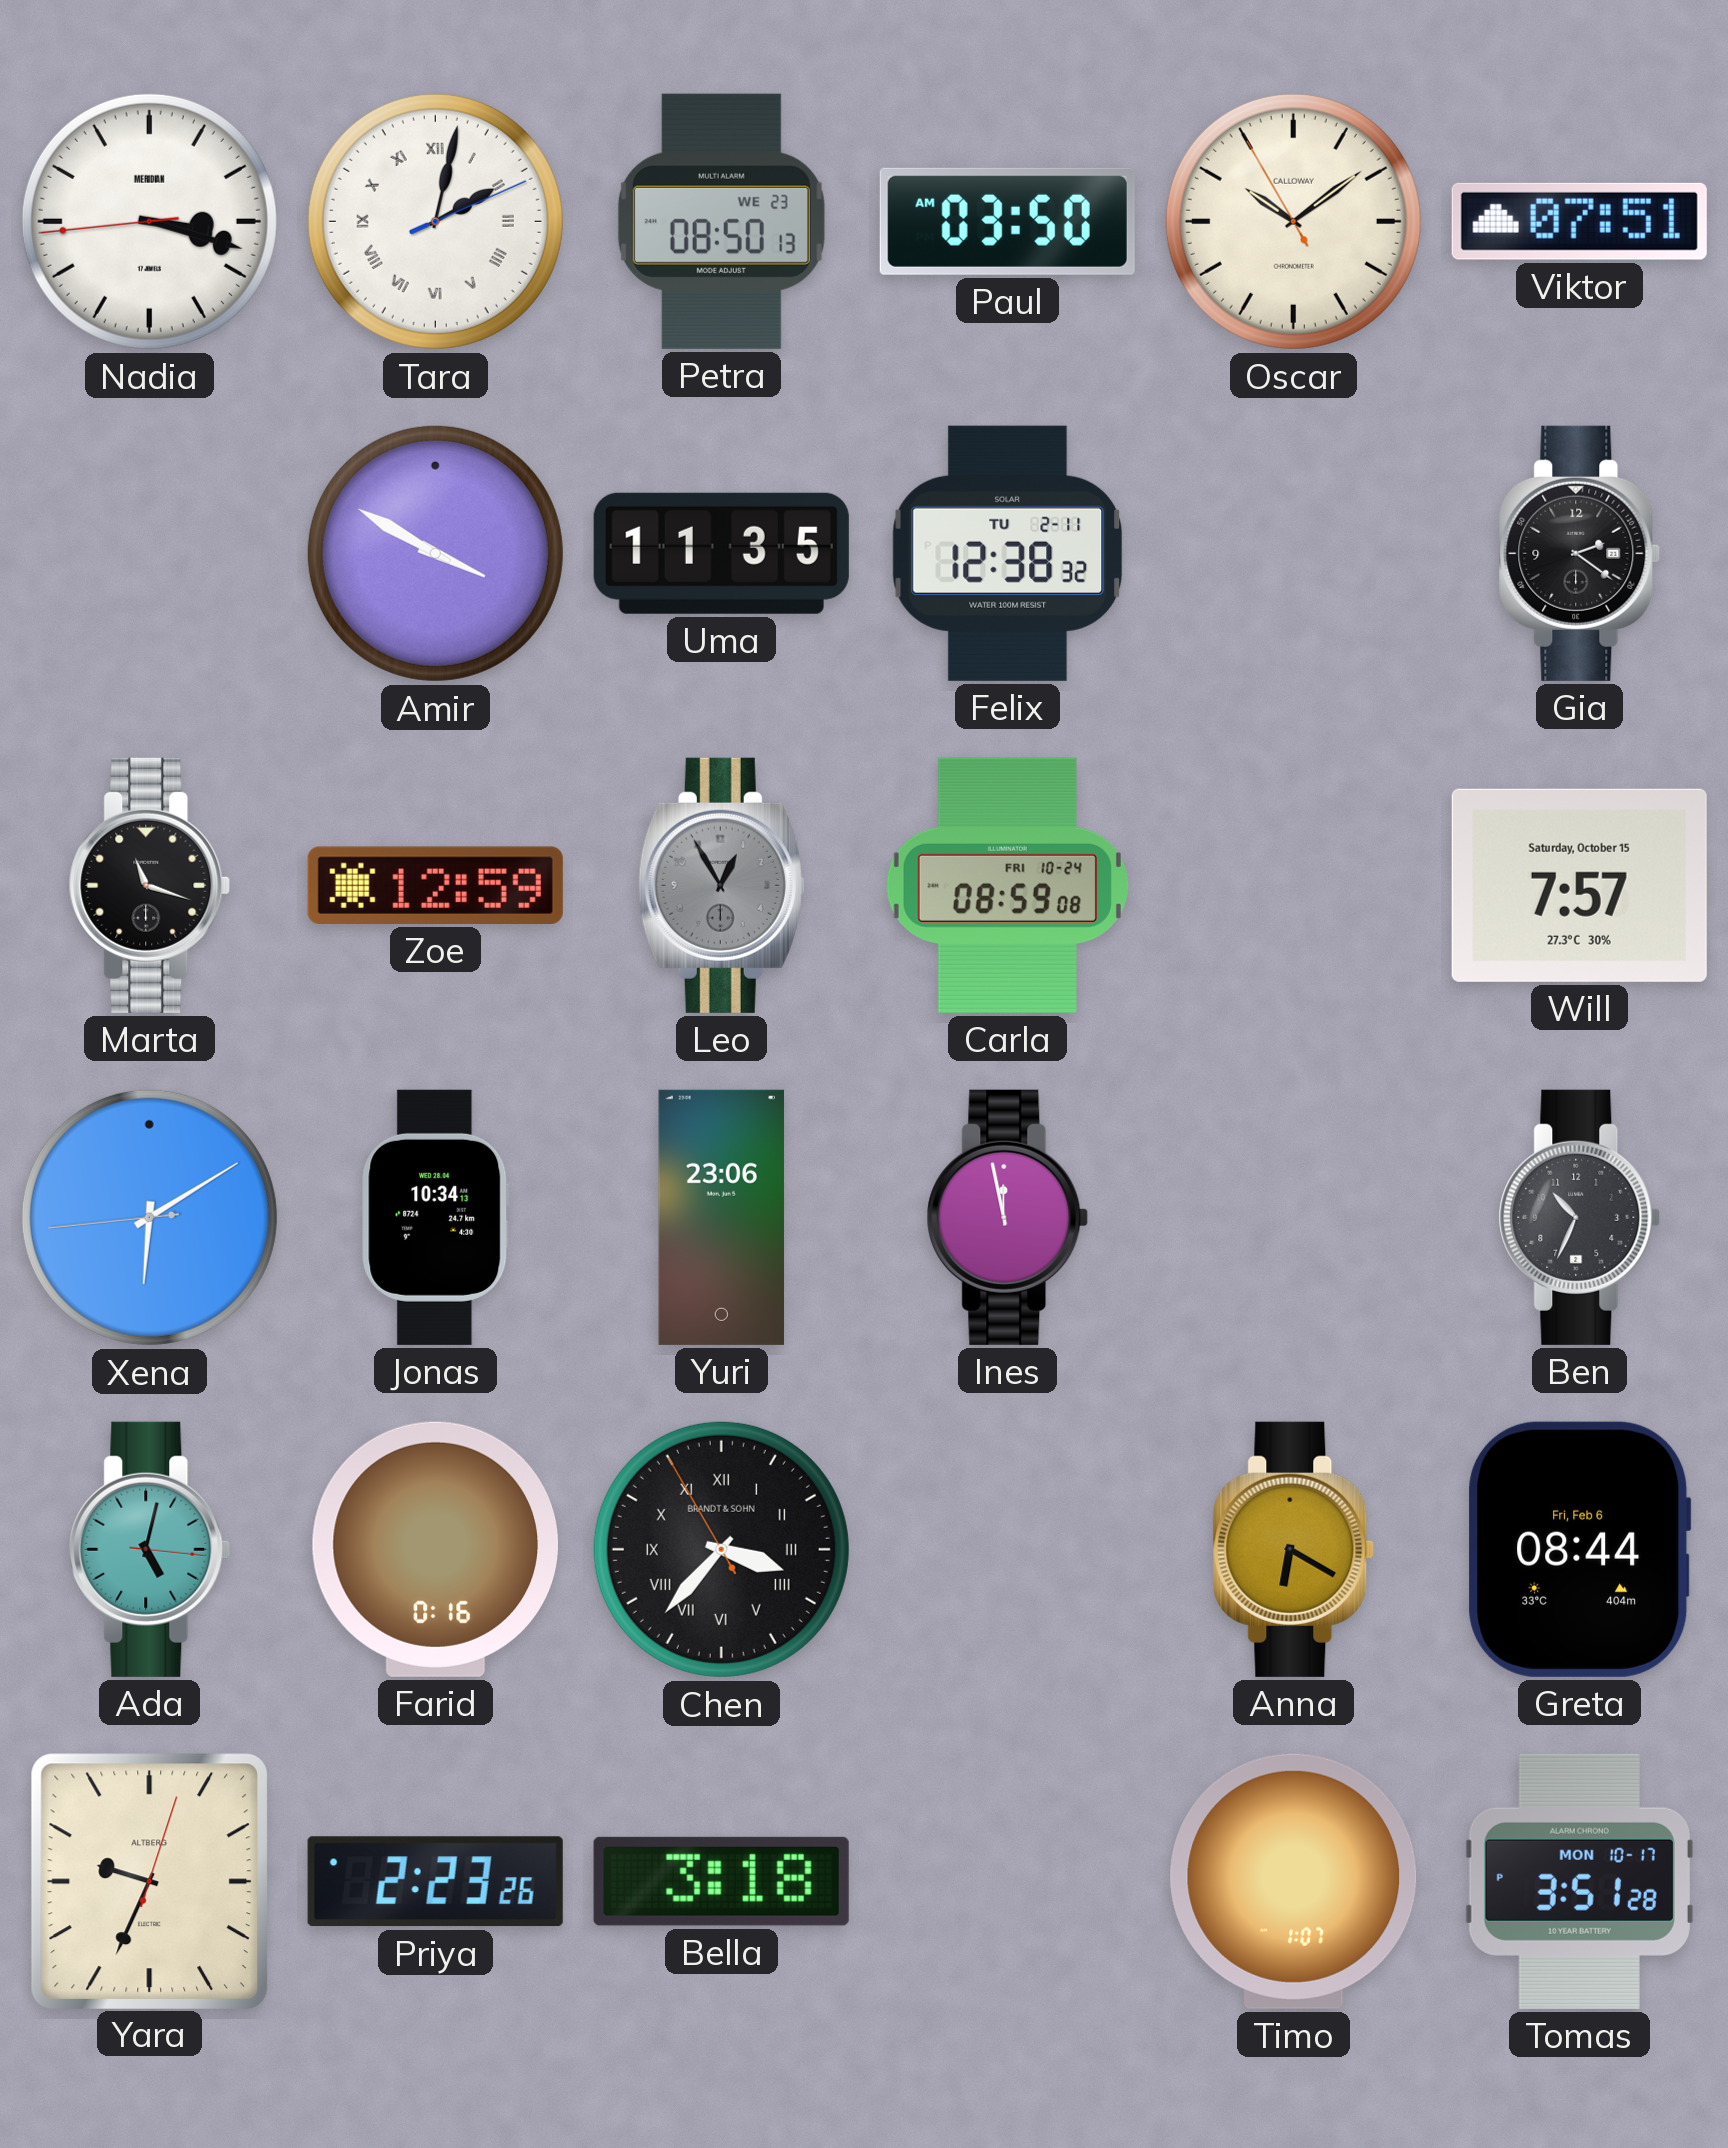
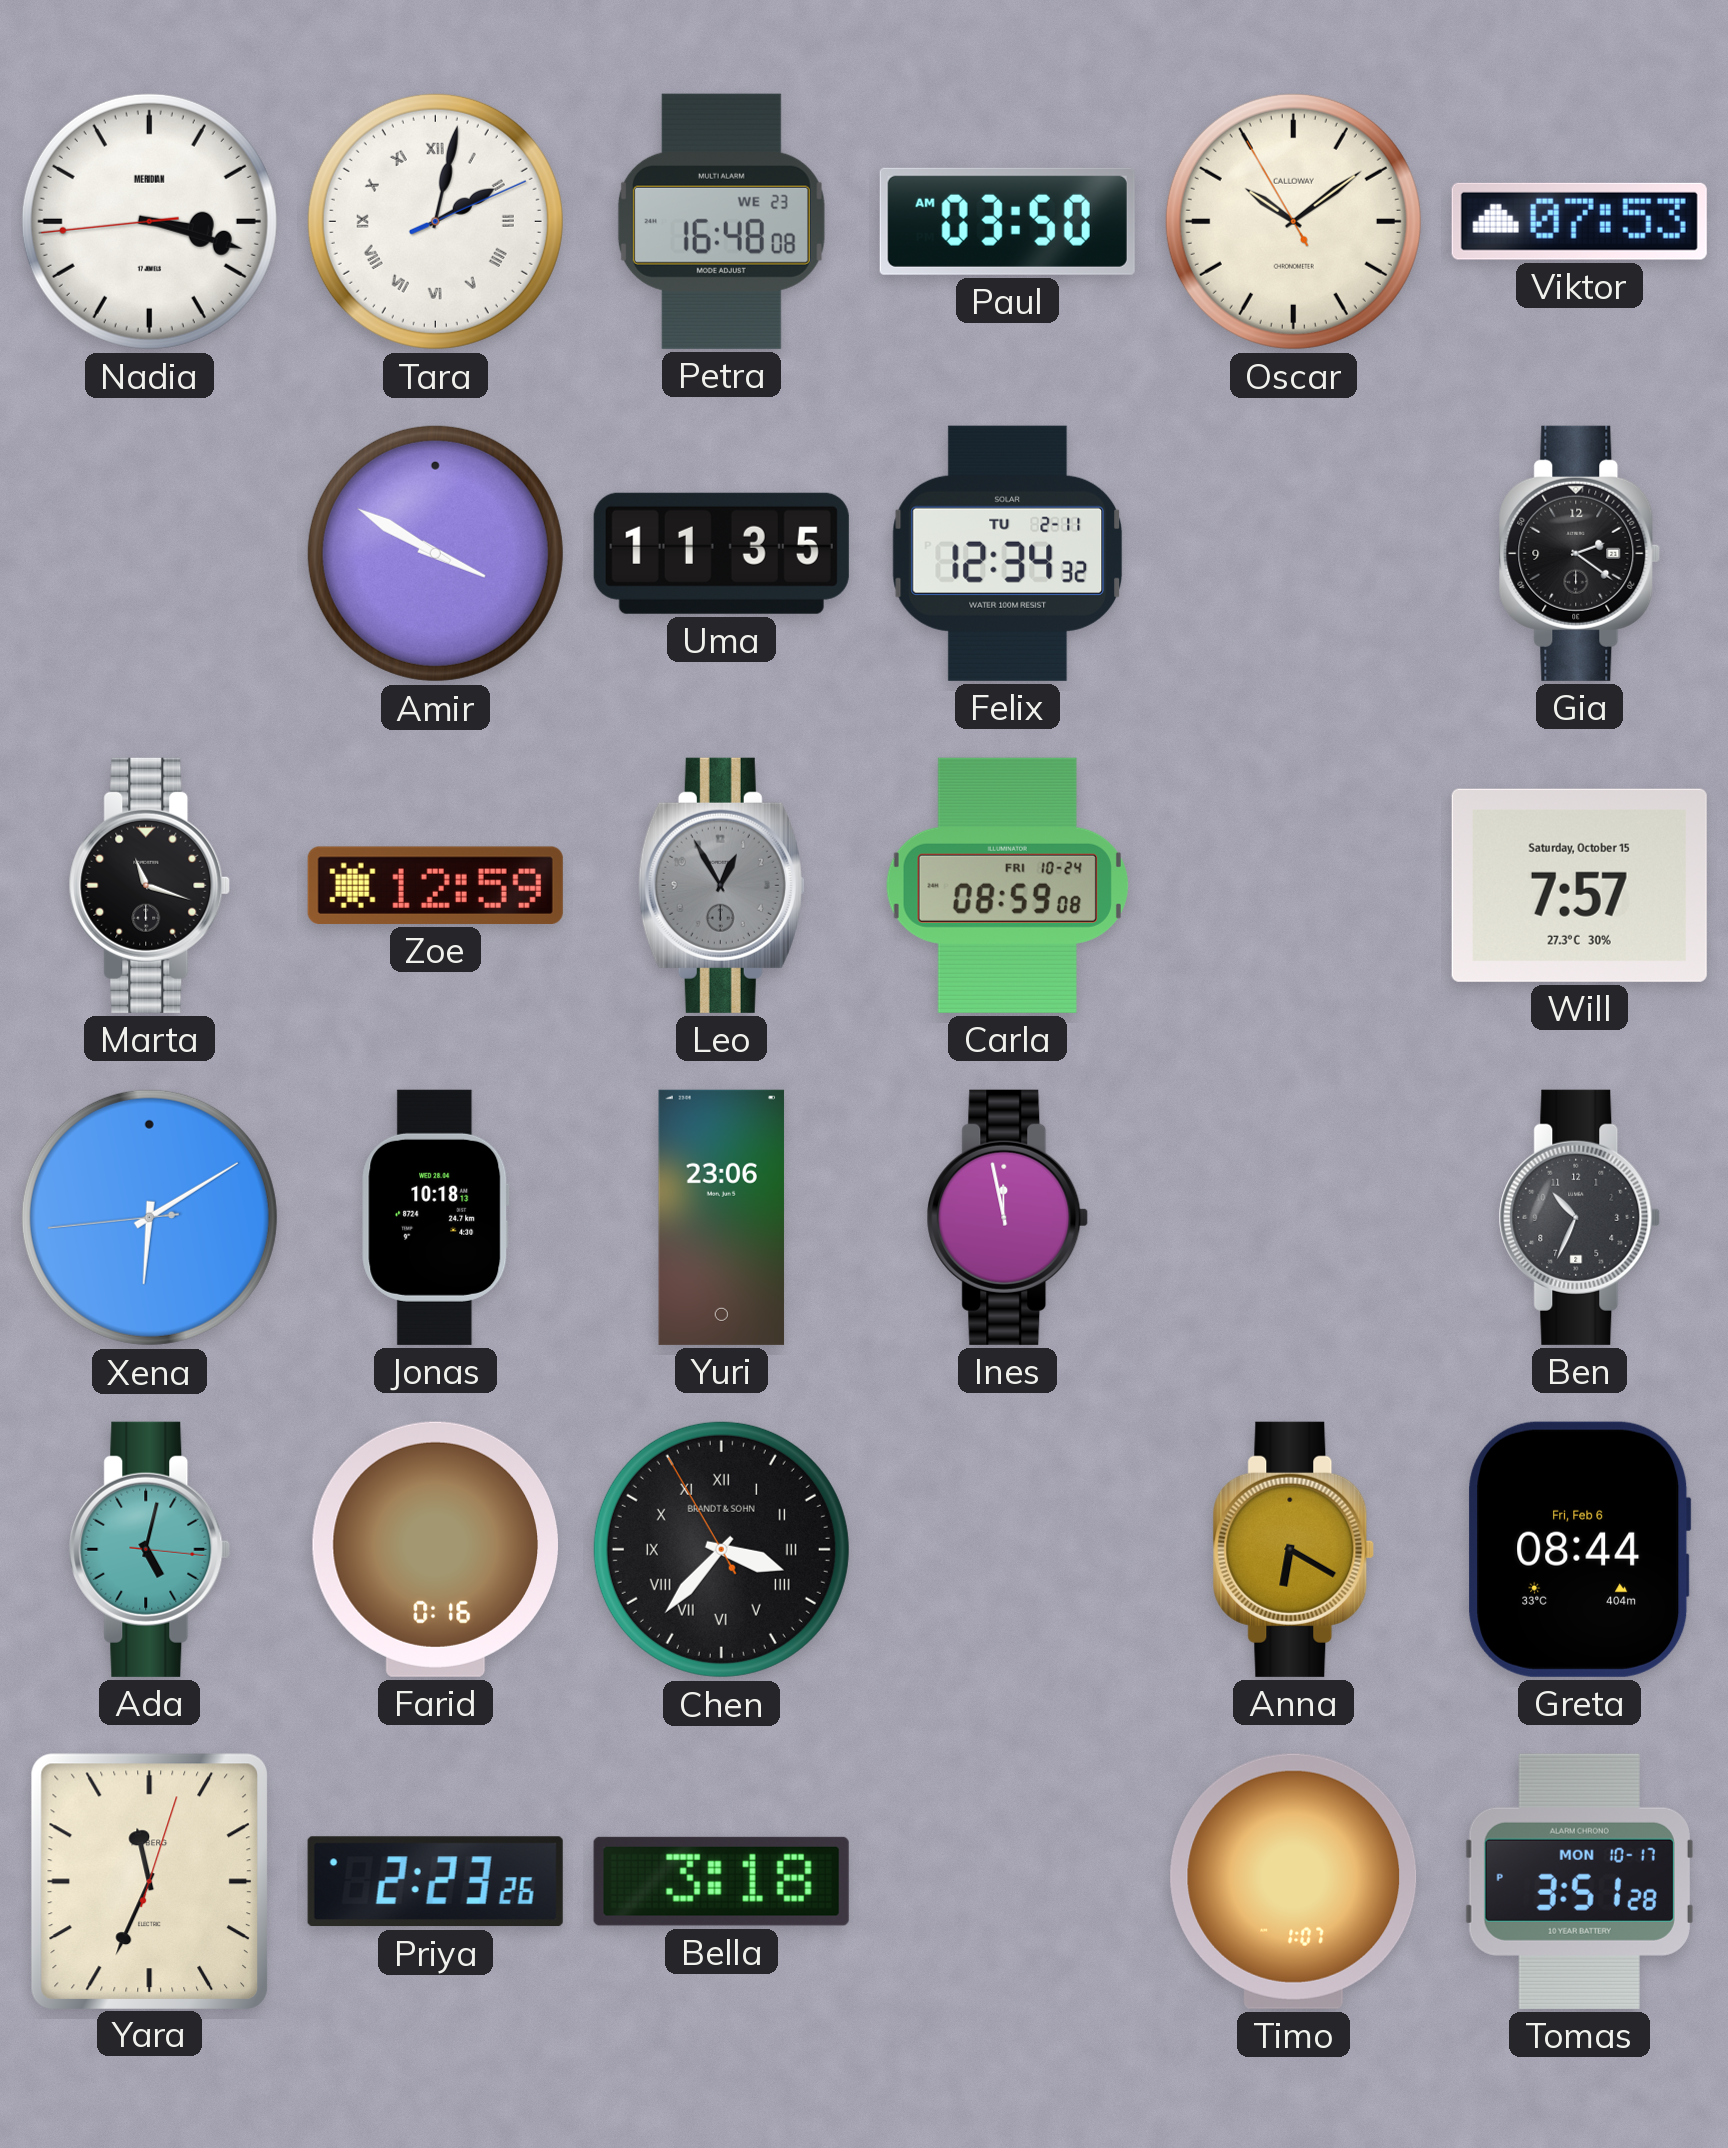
Petra: 08:50 -> 16:48 (721, 221)
Viktor: 07:51 -> 07:53 (1579, 221)
Felix: 12:38 -> 12:34 (1008, 553)
Jonas: 10:34 -> 10:18 (436, 1217)
Yara: 9:34 -> 11:34 (149, 1881)
